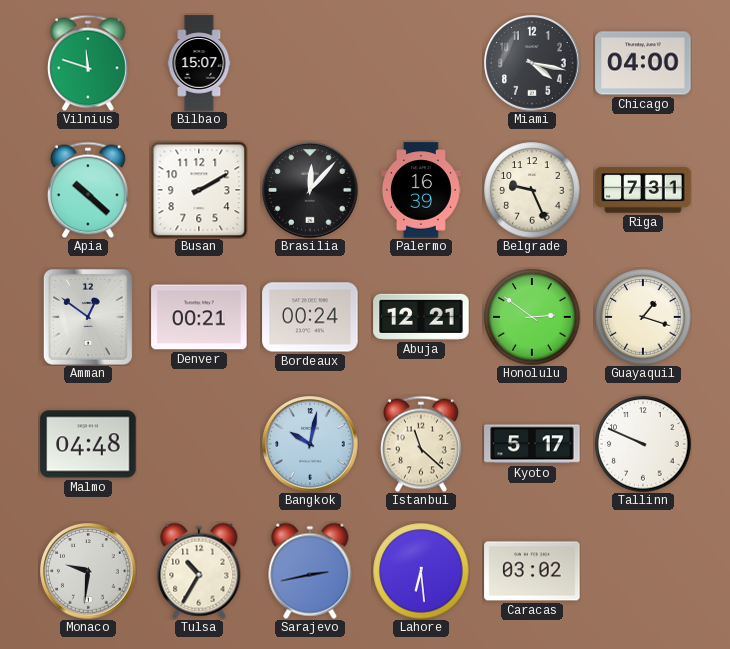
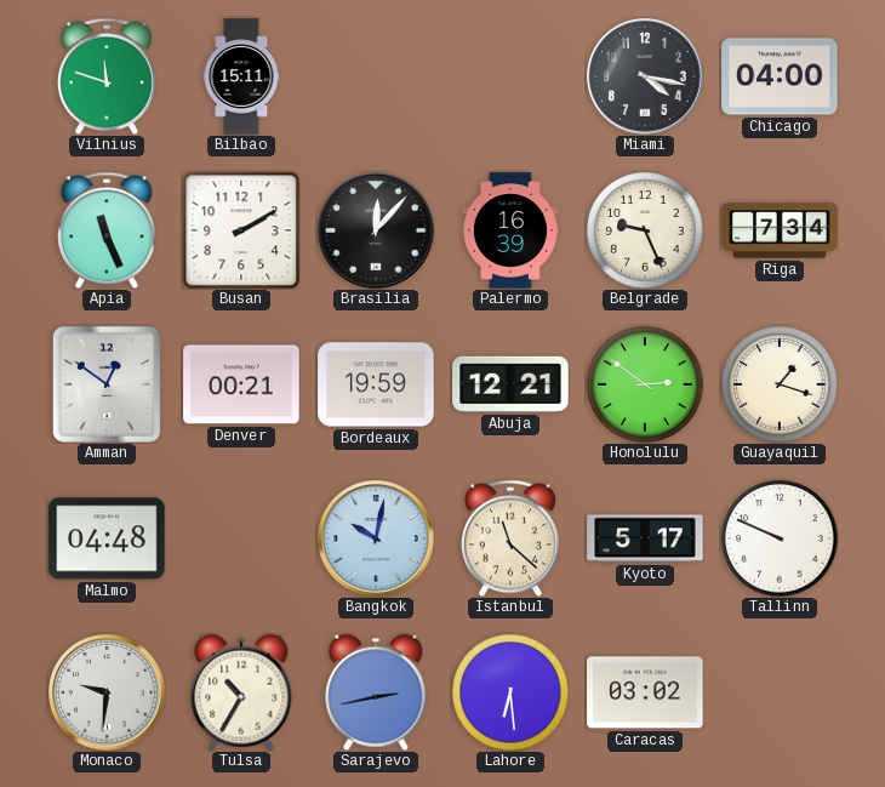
Bilbao: 15:07 -> 15:11 (241, 76)
Apia: 10:22 -> 11:26 (107, 230)
Riga: 7:31 -> 7:34 (780, 230)
Bordeaux: 00:24 -> 19:59 (376, 384)
